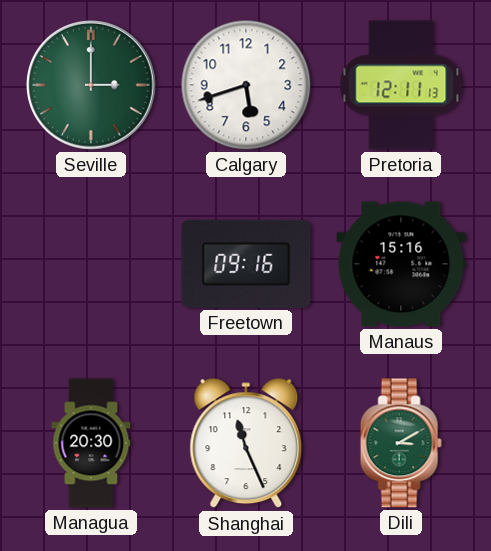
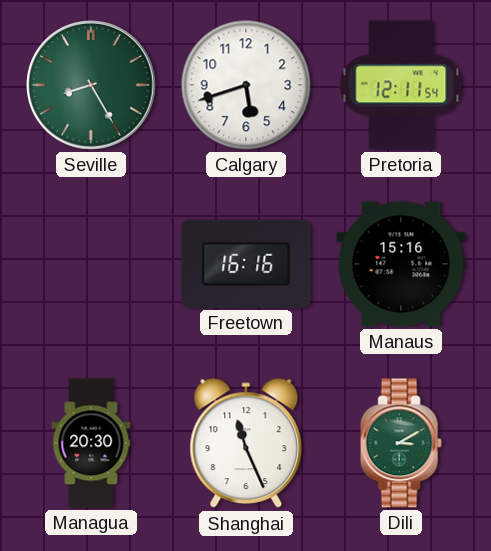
Seville: 3:00 -> 8:25 (92, 86)
Pretoria: 12:11:13 -> 12:11:54 (401, 85)
Freetown: 09:16 -> 16:16 (246, 264)
